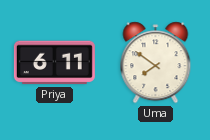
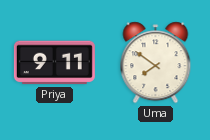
Priya: 6:11 -> 9:11 (54, 63)
